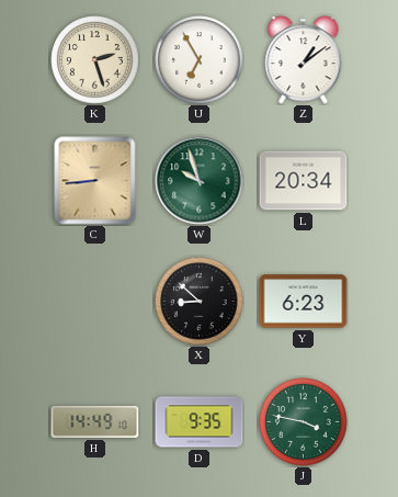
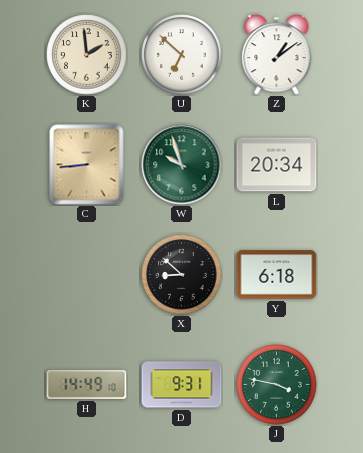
K: 2:27 -> 1:59 (87, 55)
U: 6:55 -> 6:52 (182, 55)
Y: 6:23 -> 6:18 (277, 275)
D: 9:35 -> 9:31 (182, 385)
